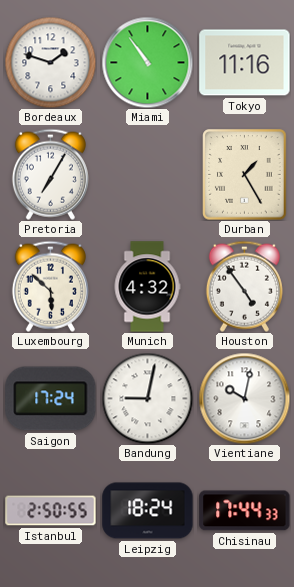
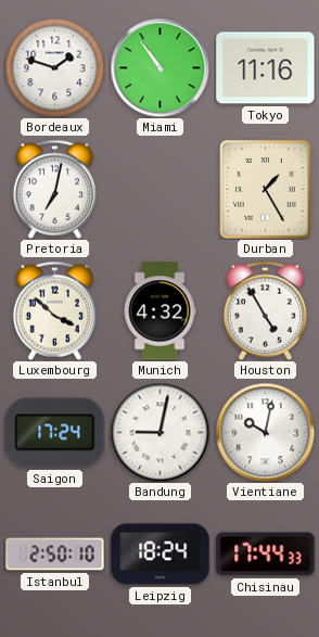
Pretoria: 7:05 -> 7:02 (54, 189)
Luxembourg: 5:52 -> 3:52 (54, 310)
Houston: 4:54 -> 4:55 (265, 310)
Istanbul: 2:50:55 -> 2:50:10 (55, 555)
